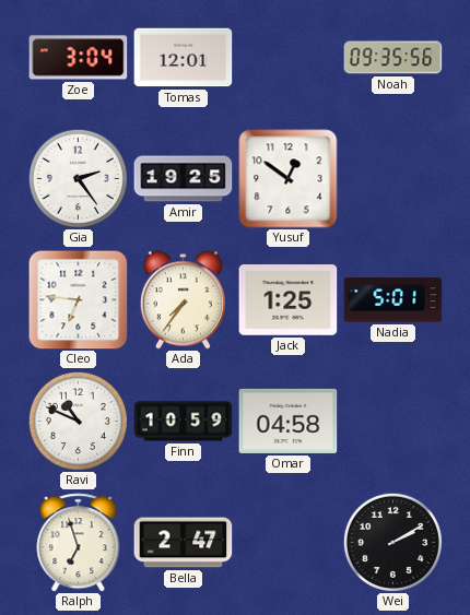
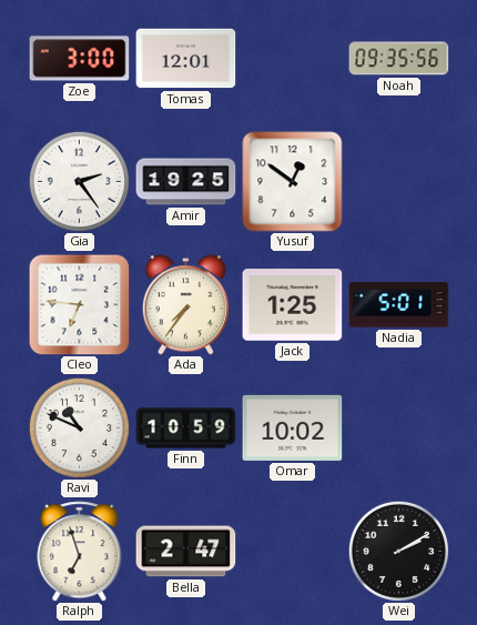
Zoe: 3:04 -> 3:00 (80, 59)
Omar: 04:58 -> 10:02 (293, 427)
